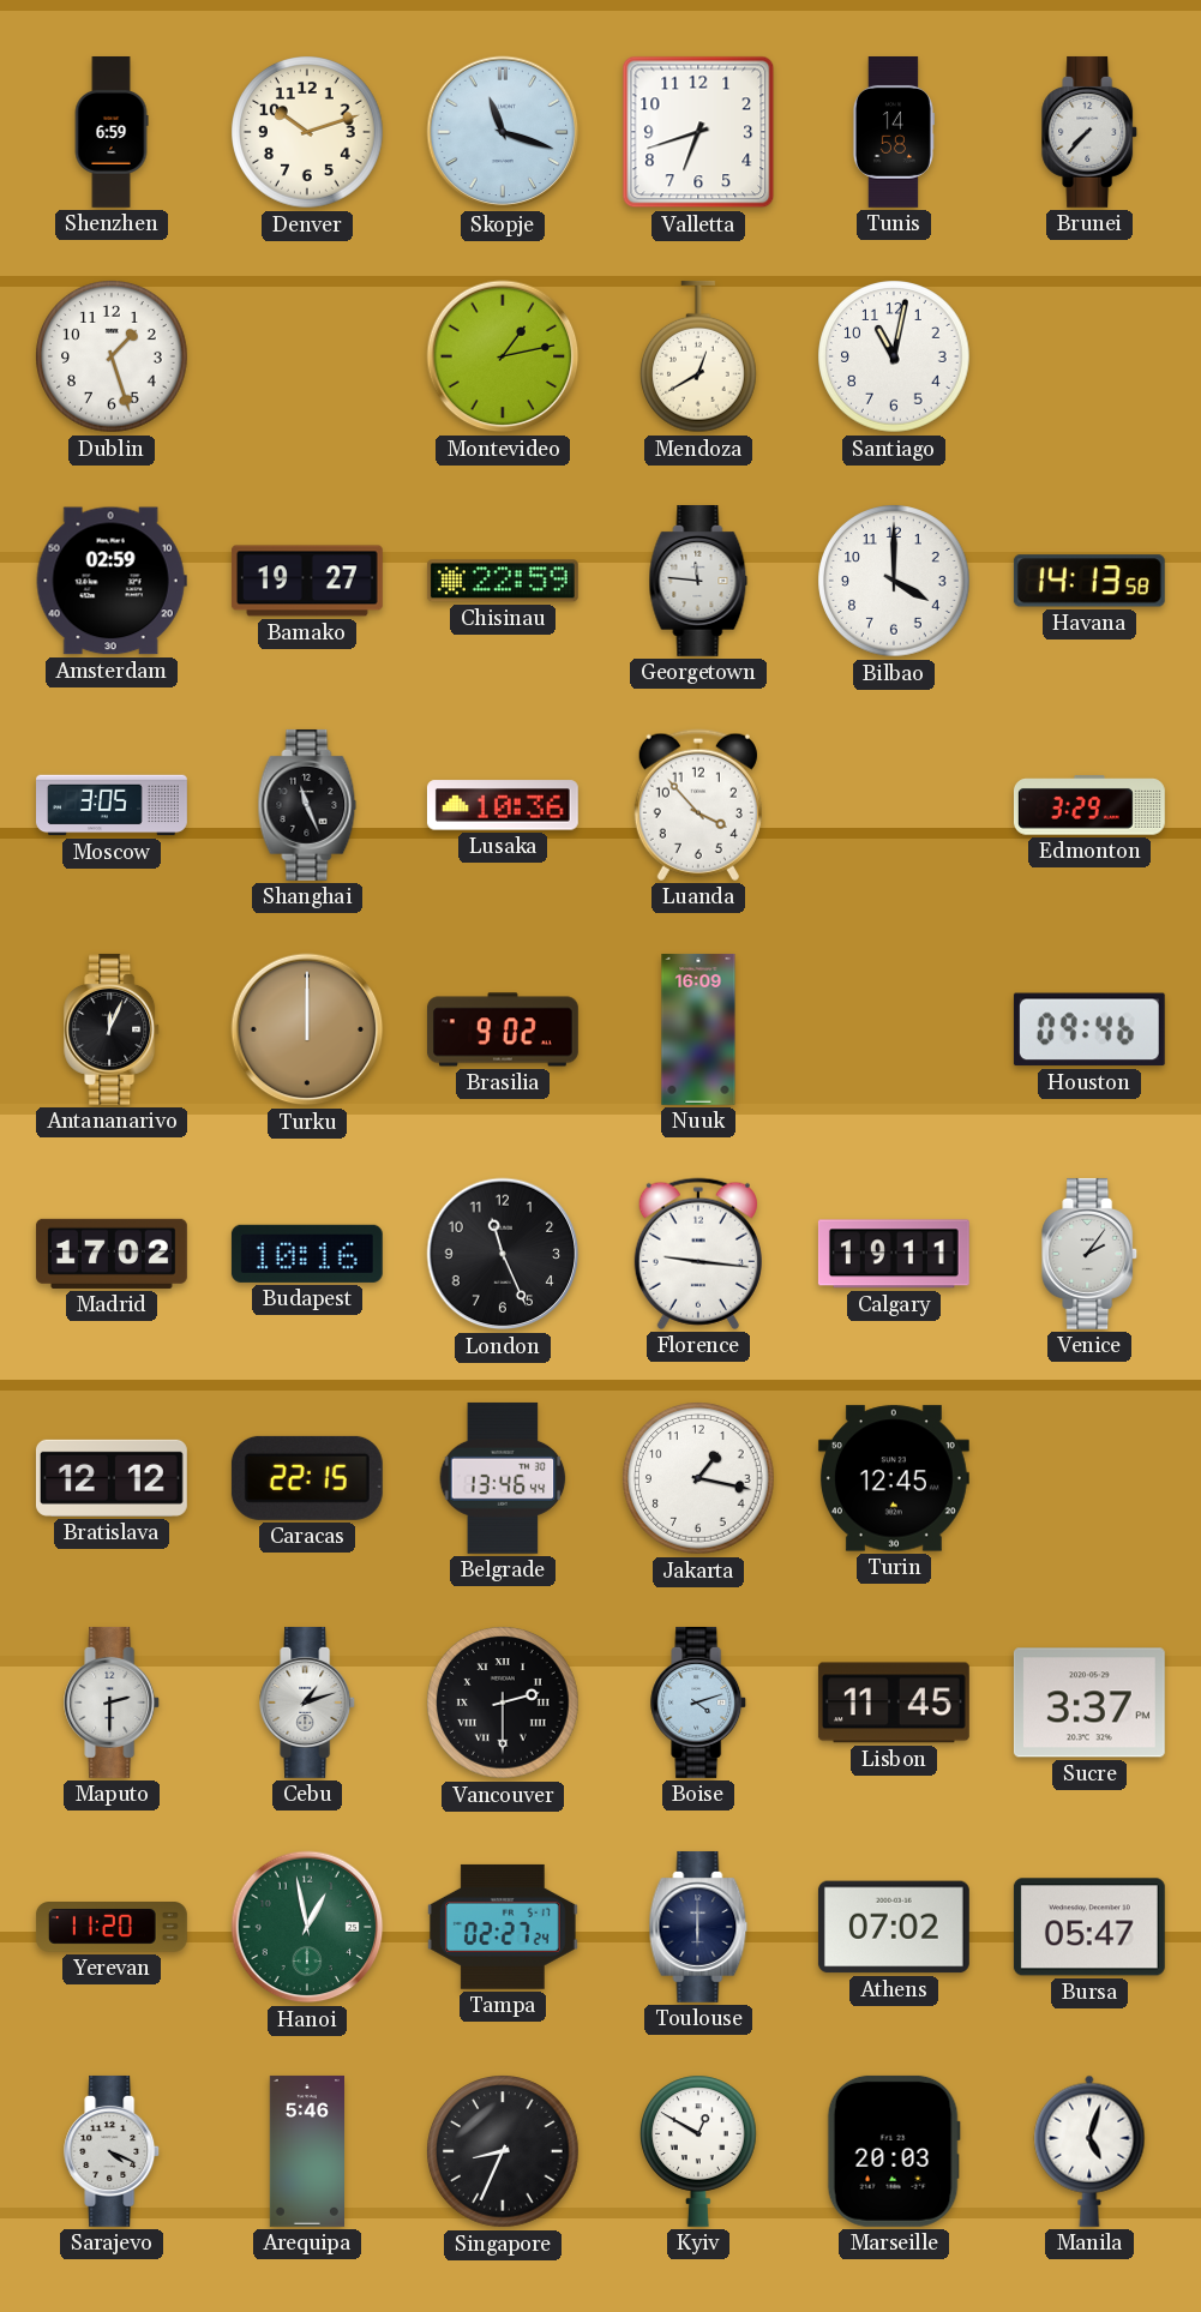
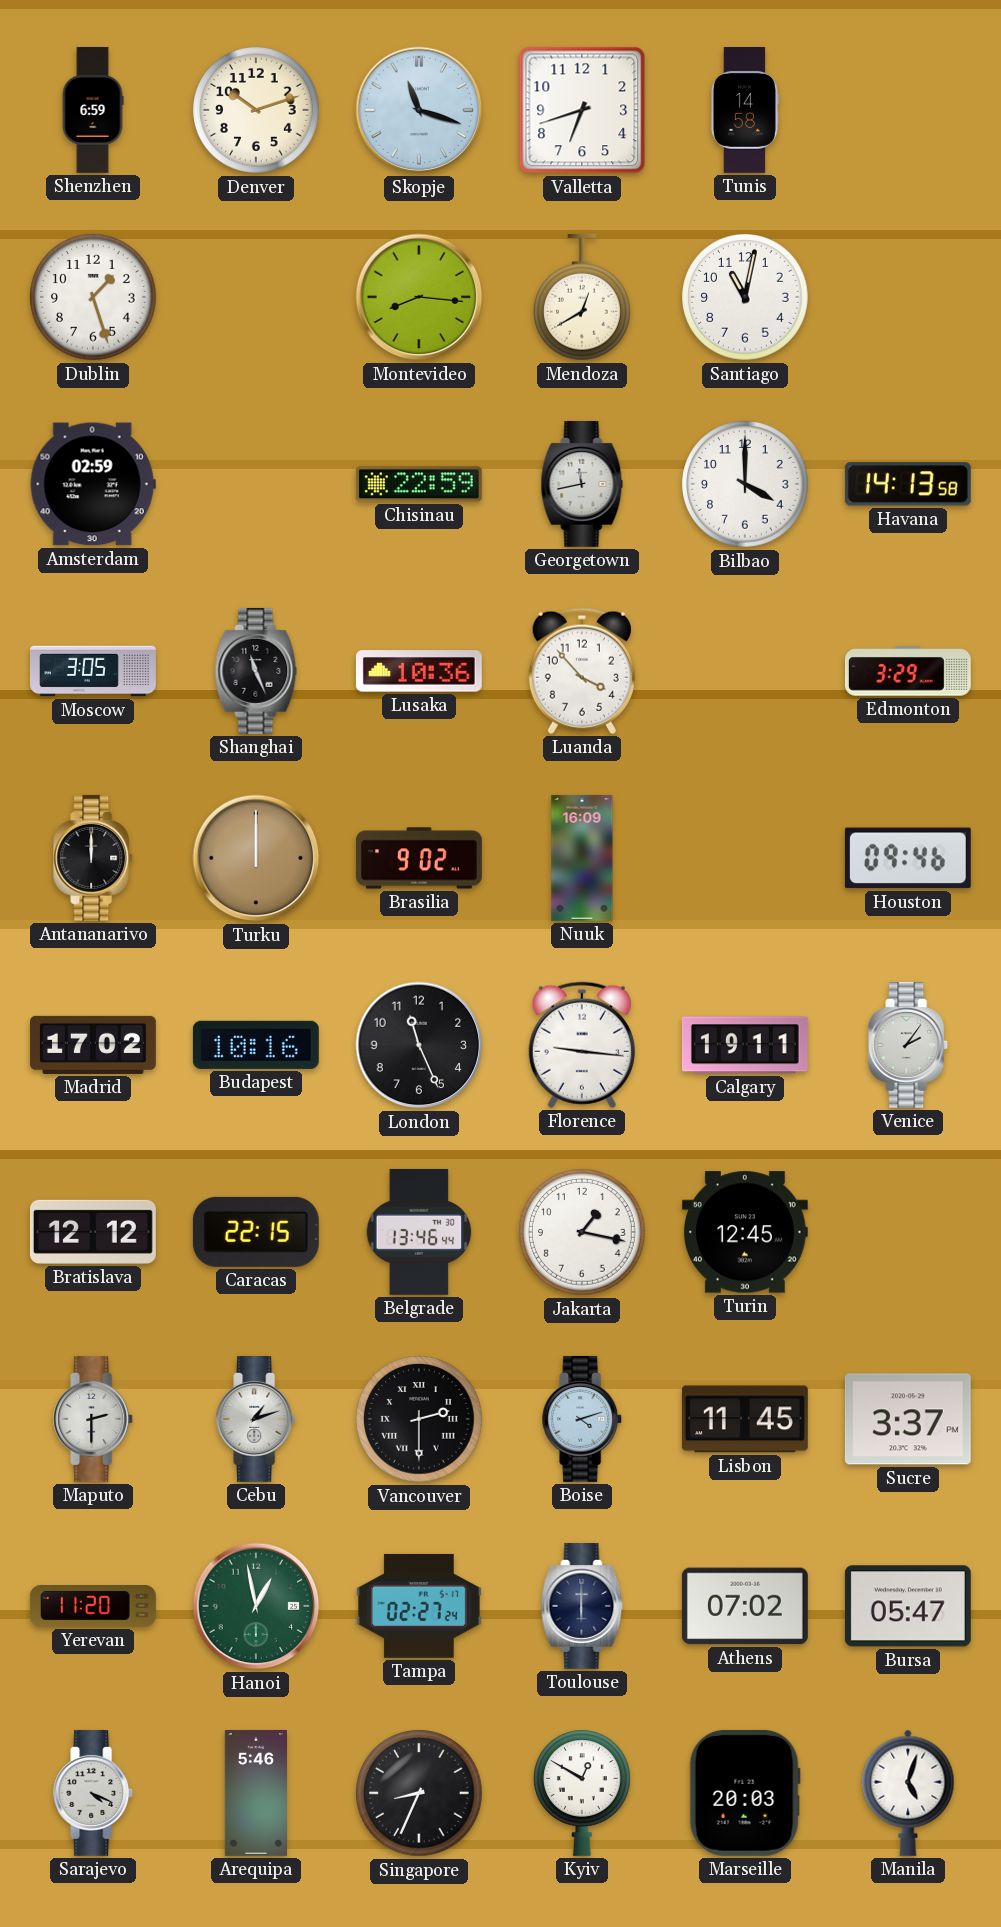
Brunei: 7:37 -> none (1091, 132)
Montevideo: 1:13 -> 8:16 (419, 297)
Bamako: 19:27 -> none (307, 581)
Georgetown: 11:46 -> 11:43 (582, 484)
Antananarivo: 12:04 -> 12:00 (94, 858)
